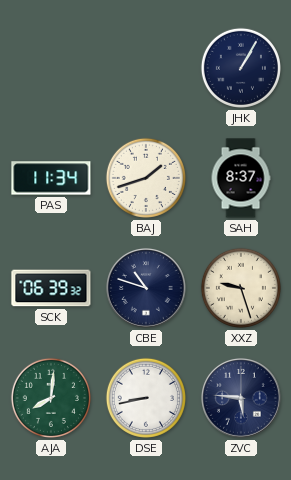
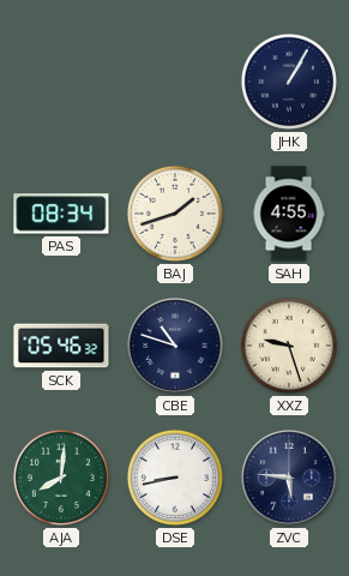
PAS: 11:34 -> 08:34 (61, 214)
SAH: 8:37 -> 4:55 (289, 214)
SCK: 06:39 -> 05:46 (61, 346)
